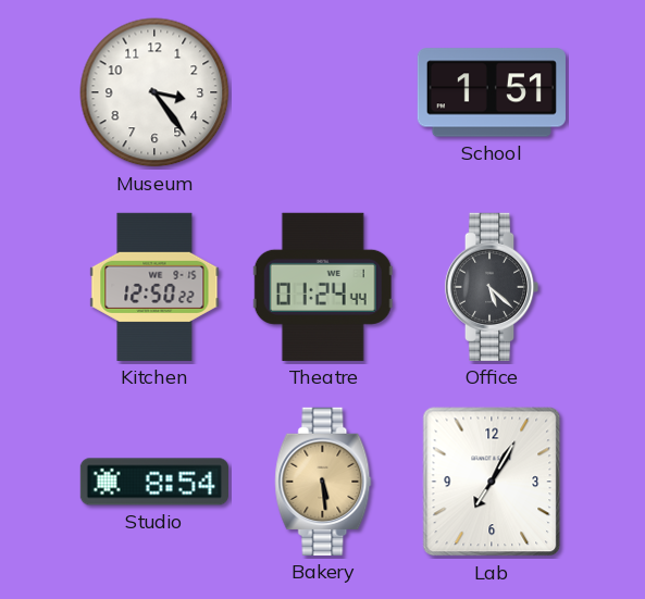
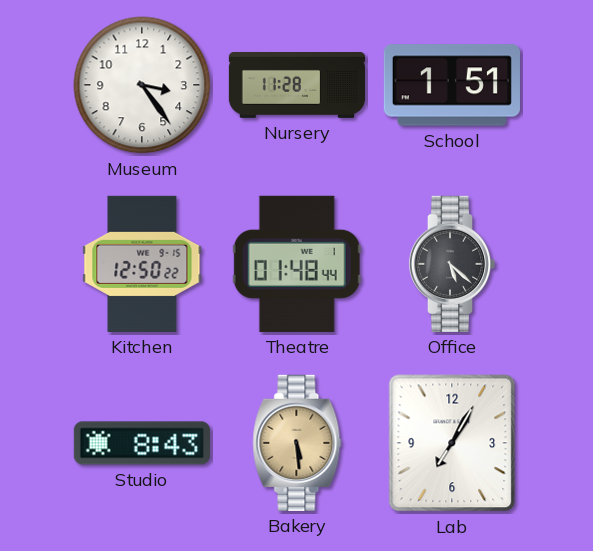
Nursery: none -> 11:28 (297, 85)
Theatre: 01:24 -> 01:48 (297, 264)
Studio: 8:54 -> 8:43 (142, 443)
